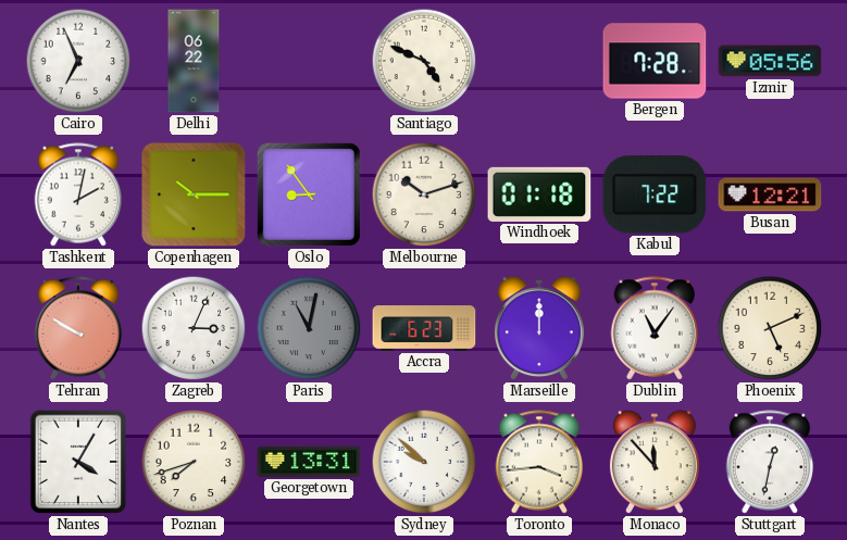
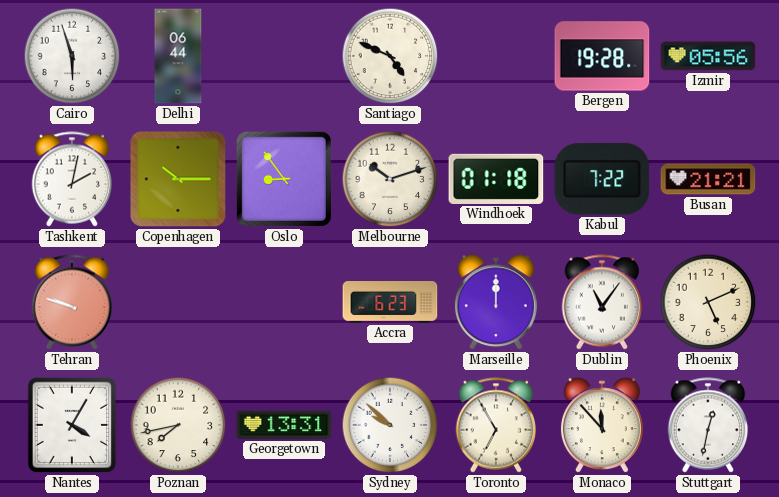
Cairo: 6:56 -> 5:57 (72, 56)
Delhi: 06:22 -> 06:44 (178, 56)
Bergen: 7:28 -> 19:28 (602, 56)
Busan: 12:21 -> 21:21 (708, 179)
Tehran: 9:50 -> 9:48 (72, 302)
Zagreb: 3:04 -> none (194, 328)
Paris: 11:02 -> none (309, 328)
Poznan: 7:42 -> 7:43 (178, 425)
Toronto: 3:44 -> 6:55 (496, 425)
